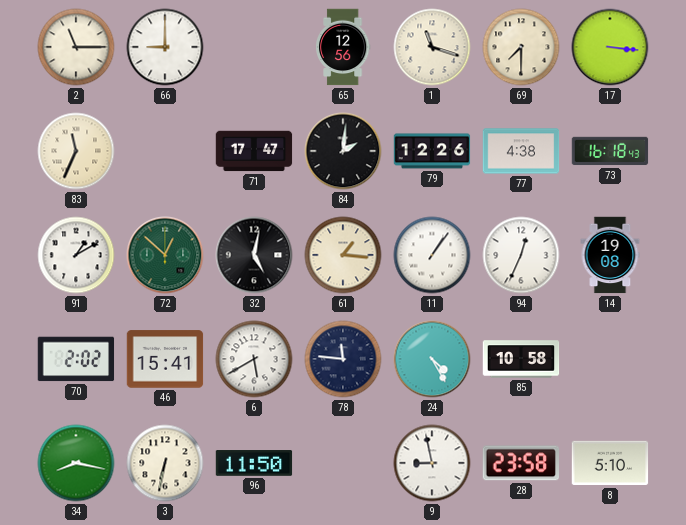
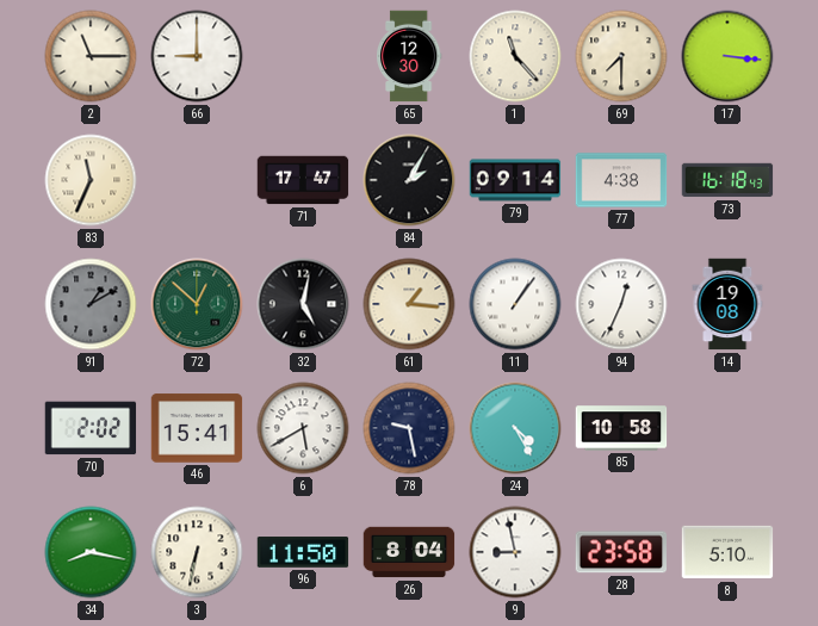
65: 12:56 -> 12:30 (410, 56)
1: 11:18 -> 11:23 (515, 56)
84: 2:01 -> 2:05 (409, 180)
79: 12:26 -> 09:14 (515, 180)
91 dial: white -> grey (91, 304)
78: 11:46 -> 9:28 (409, 428)
26: none -> 8:04 (409, 552)
